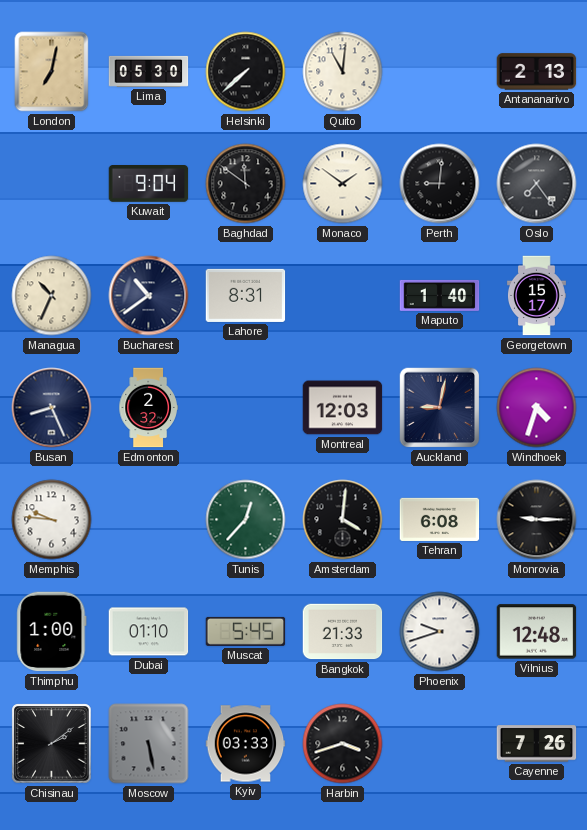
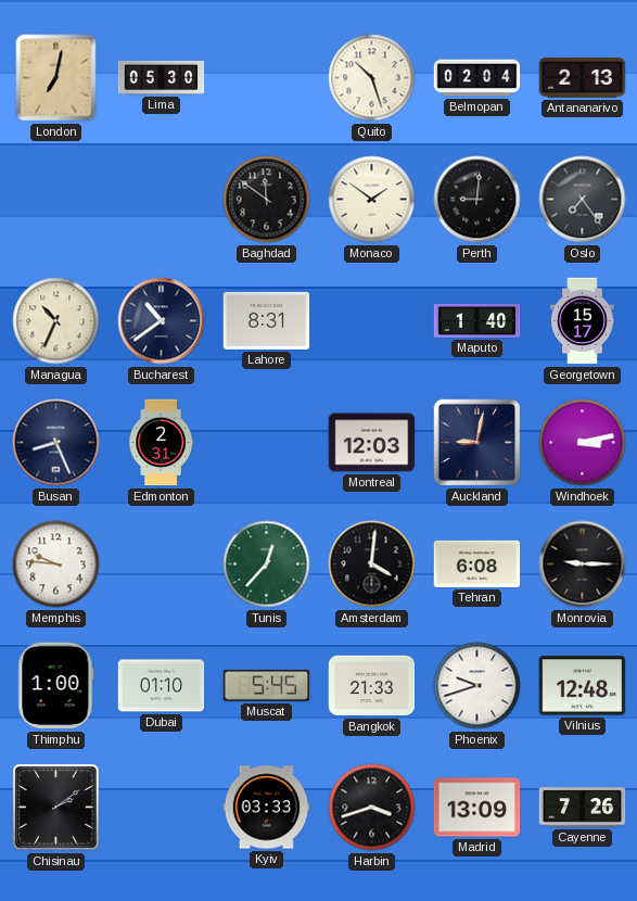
Helsinki: 7:38 -> none (246, 72)
Quito: 11:01 -> 10:27 (372, 78)
Belmopan: none -> 02:04 (477, 78)
Kuwait: 9:04 -> none (149, 184)
Edmonton: 2:32 -> 2:31 (161, 443)
Windhoek: 4:33 -> 3:13 (583, 443)
Moscow: 5:28 -> none (149, 744)
Madrid: none -> 13:09 (477, 808)
